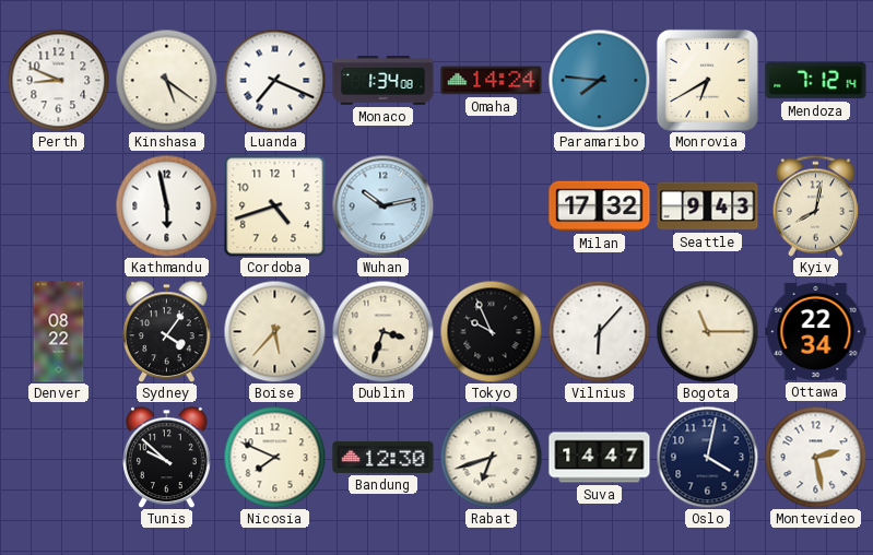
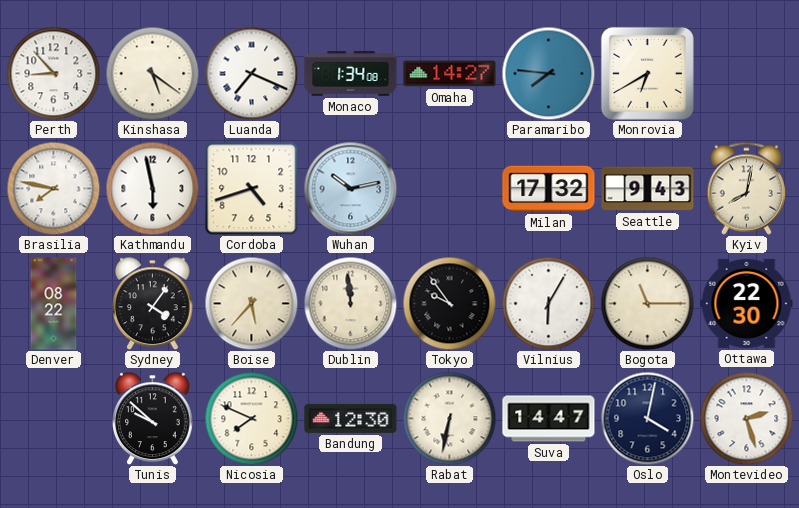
Perth: 8:49 -> 8:53 (53, 73)
Omaha: 14:24 -> 14:27 (450, 74)
Mendoza: 7:12 -> none (816, 81)
Brasilia: none -> 7:47 (53, 188)
Dublin: 3:33 -> 11:59 (350, 303)
Tokyo: 9:56 -> 9:54 (449, 303)
Vilnius: 6:07 -> 6:05 (548, 303)
Ottawa: 22:34 -> 22:30 (747, 303)
Rabat: 6:42 -> 6:32 (449, 418)
Montevideo: 2:28 -> 2:27 (746, 418)
